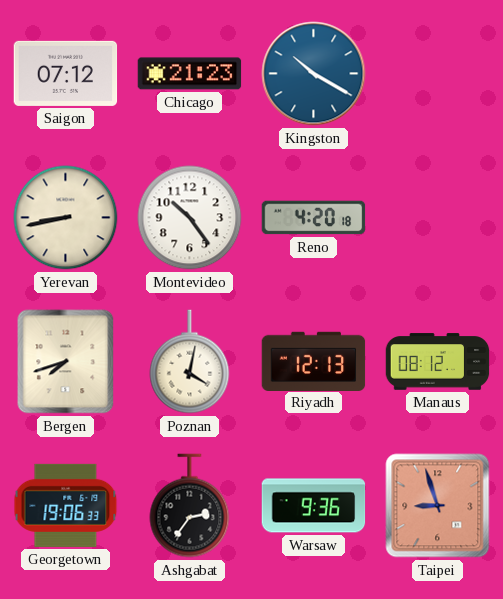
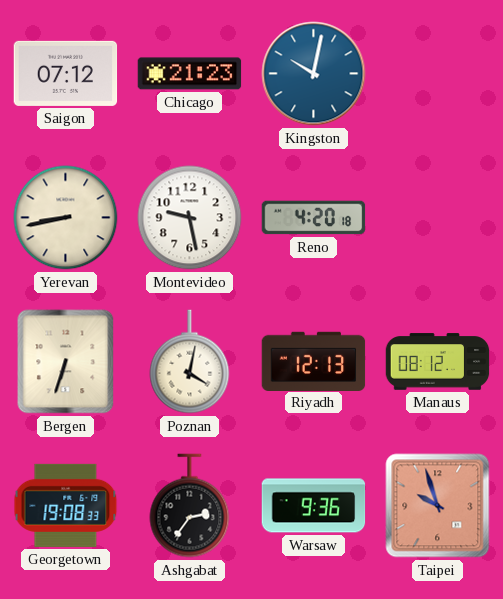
Kingston: 10:20 -> 10:02 (314, 74)
Montevideo: 10:24 -> 9:28 (190, 218)
Bergen: 7:42 -> 6:33 (66, 362)
Georgetown: 19:06 -> 19:08 (66, 505)
Taipei: 8:57 -> 9:57 (438, 506)
